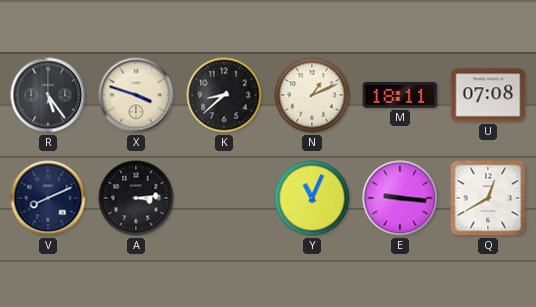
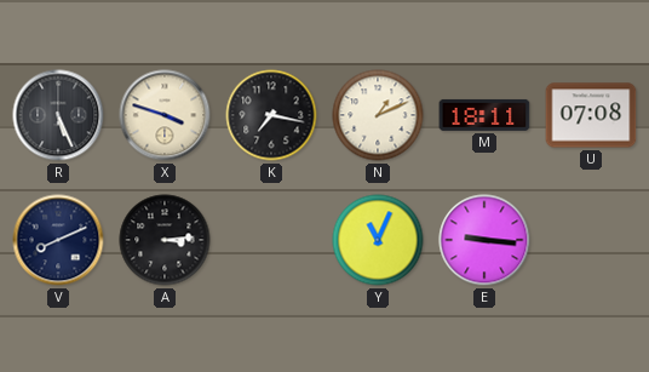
R: 5:24 -> 5:26 (58, 115)
K: 8:38 -> 7:17 (271, 115)
Q: 12:40 -> none (488, 198)
